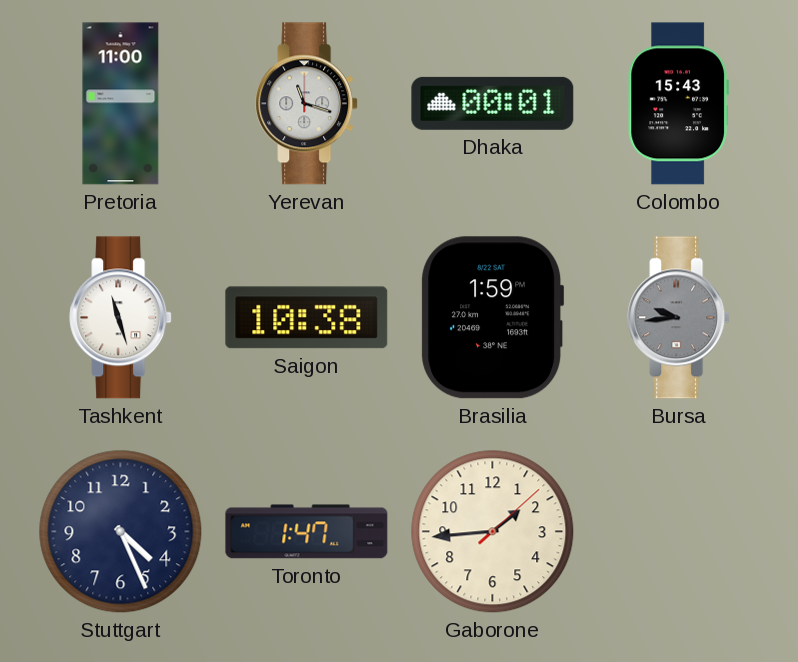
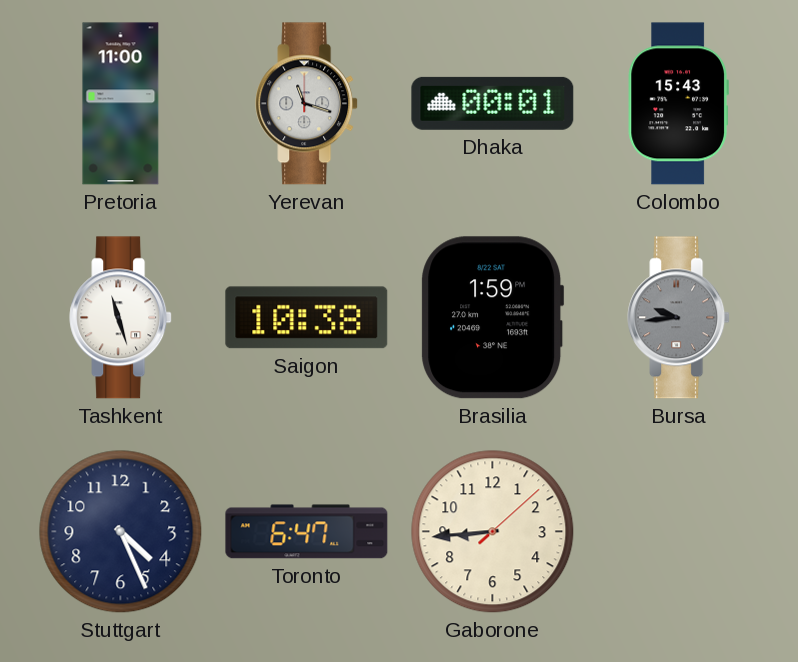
Toronto: 1:47 -> 6:47 (307, 532)
Gaborone: 1:44 -> 8:44 (493, 532)
